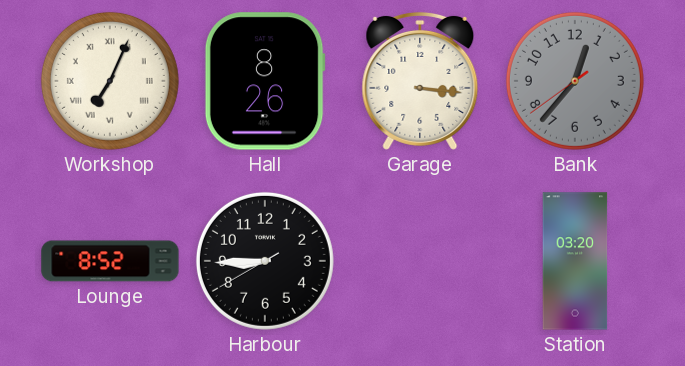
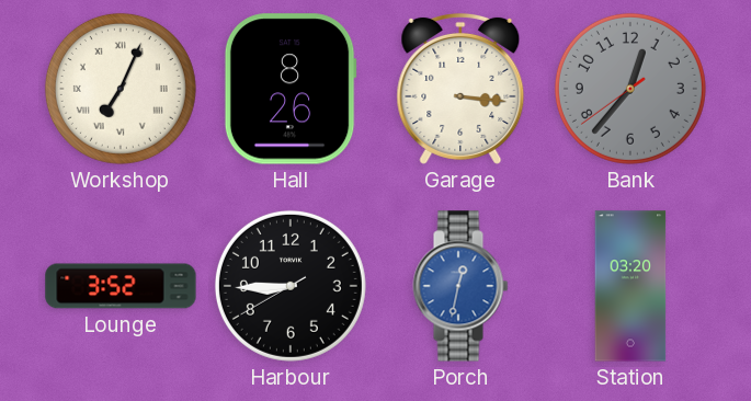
Lounge: 8:52 -> 3:52 (121, 286)
Porch: none -> 12:32 (460, 286)
